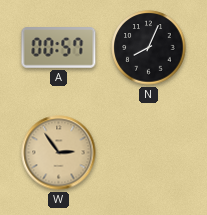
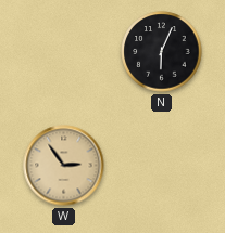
A: 00:57 -> none (59, 48)
N: 8:04 -> 6:04 (162, 52)
